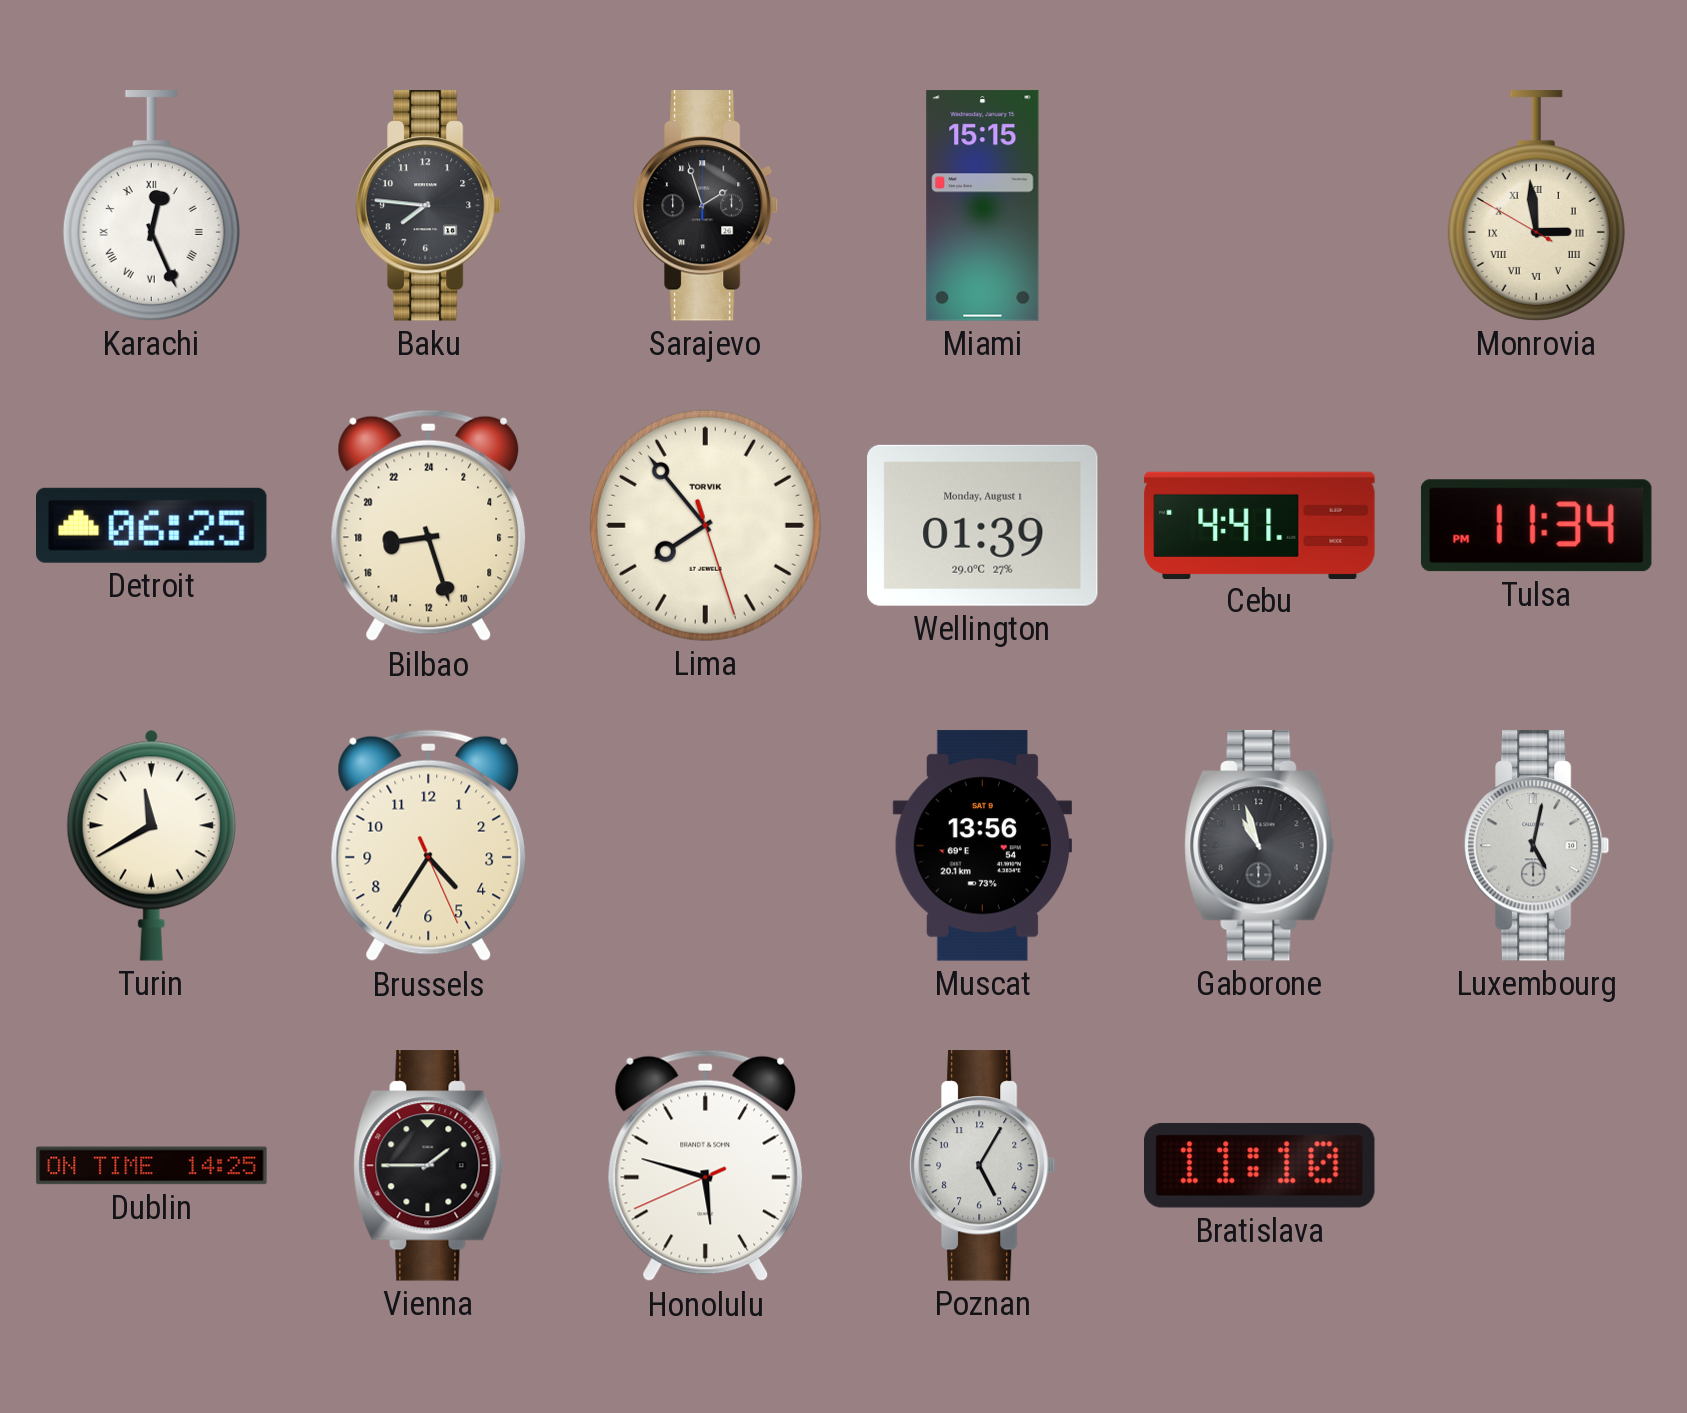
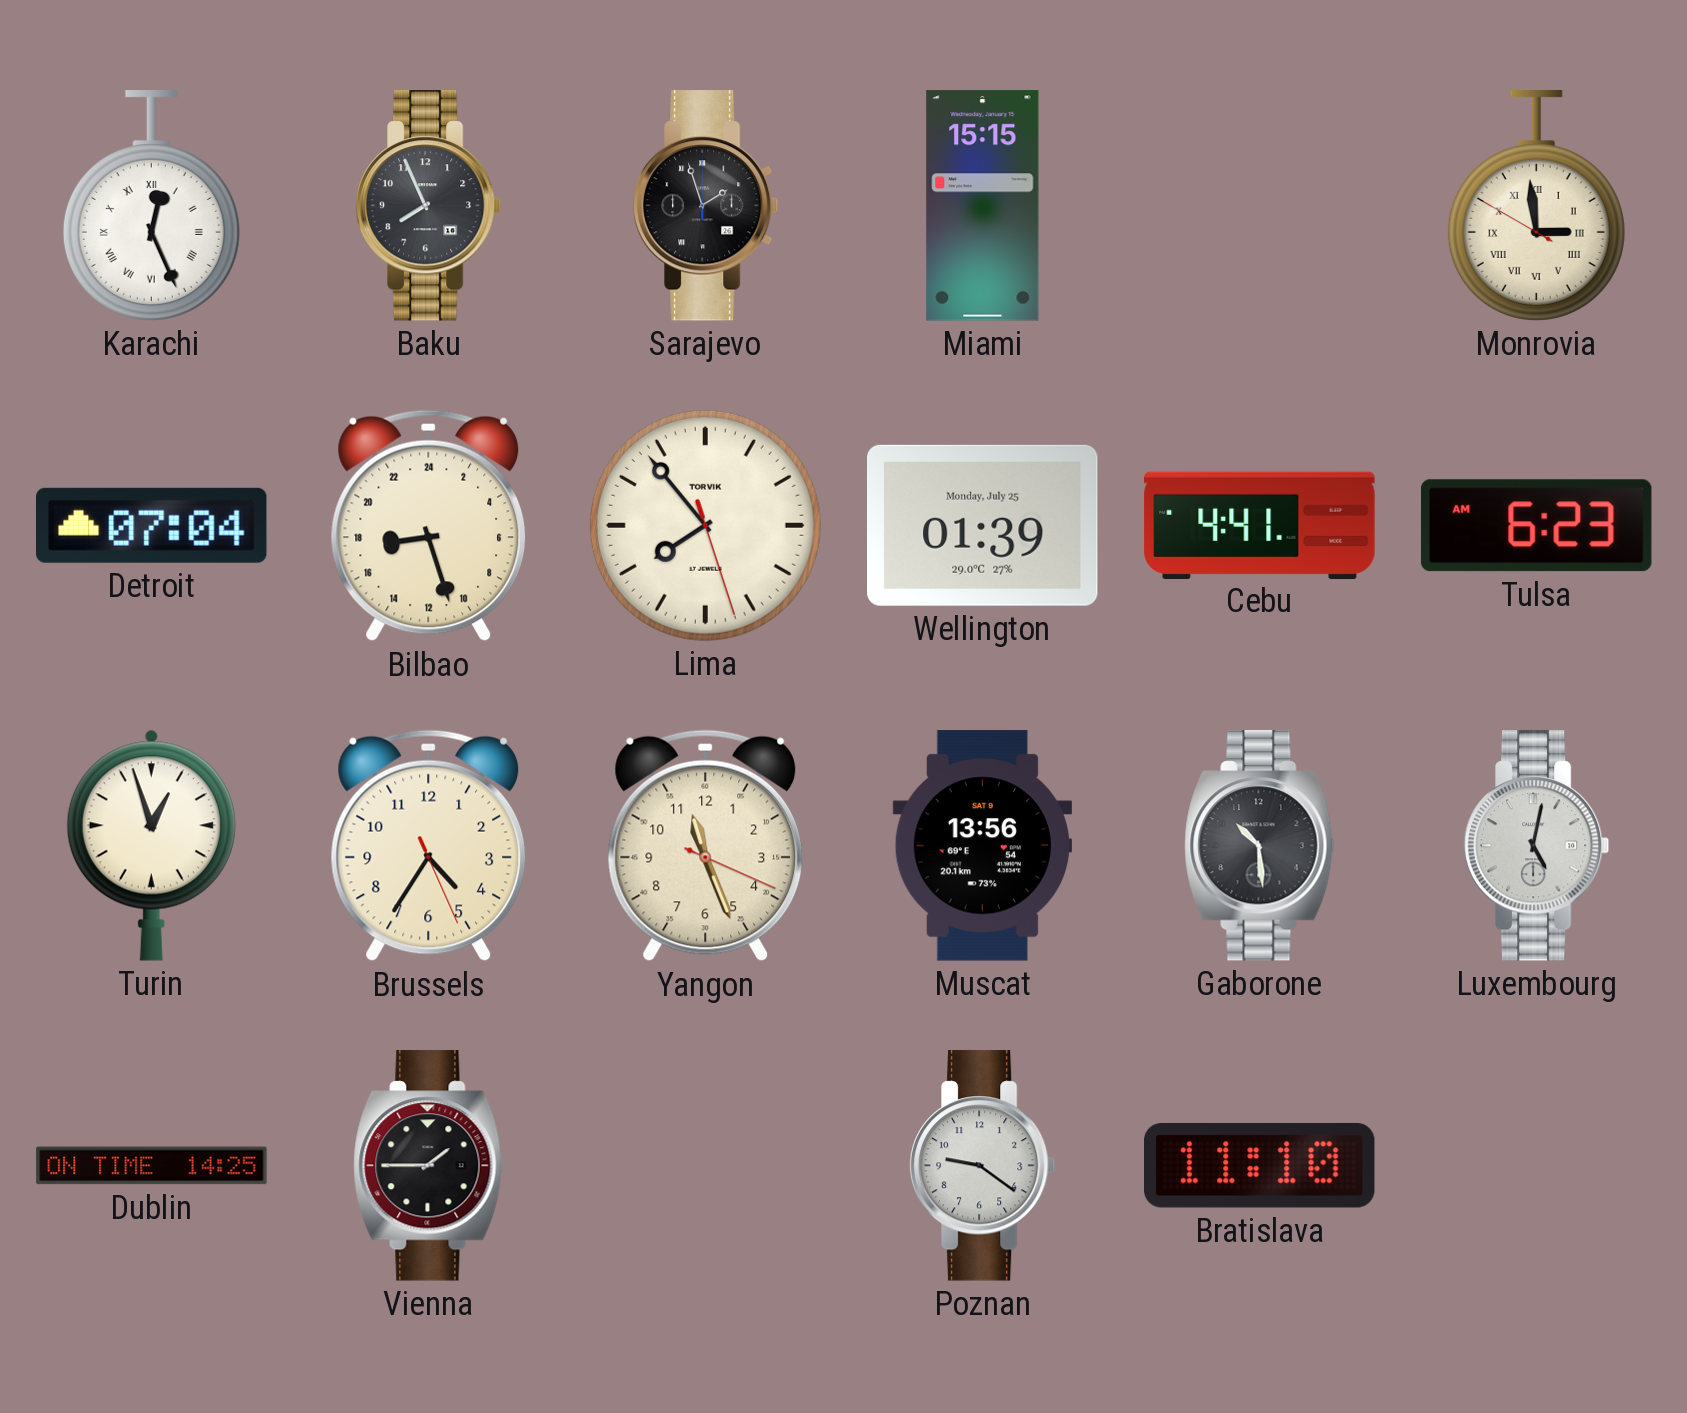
Baku: 7:46 -> 7:56 (428, 206)
Detroit: 06:25 -> 07:04 (152, 525)
Wellington date: Monday, August 1 -> Monday, July 25 (982, 525)
Tulsa: 11:34 -> 6:23 (1536, 526)
Turin: 11:40 -> 12:57 (151, 845)
Yangon: none -> 11:26 (706, 846)
Gaborone: 10:57 -> 10:29 (1260, 846)
Honolulu: 5:47 -> none (706, 1166)
Poznan: 5:05 -> 9:21 (982, 1166)
